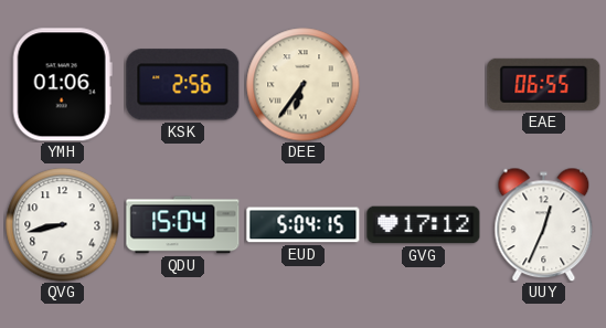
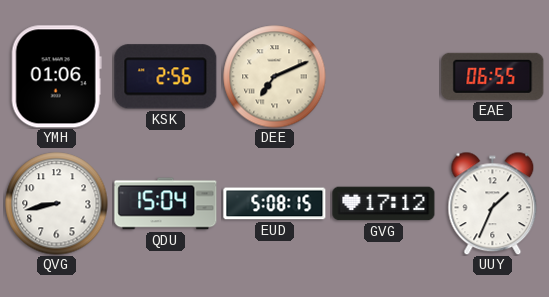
DEE: 6:36 -> 7:11 (275, 77)
EUD: 5:04 -> 5:08 (275, 204)
UUY: 12:34 -> 1:34 (493, 203)
